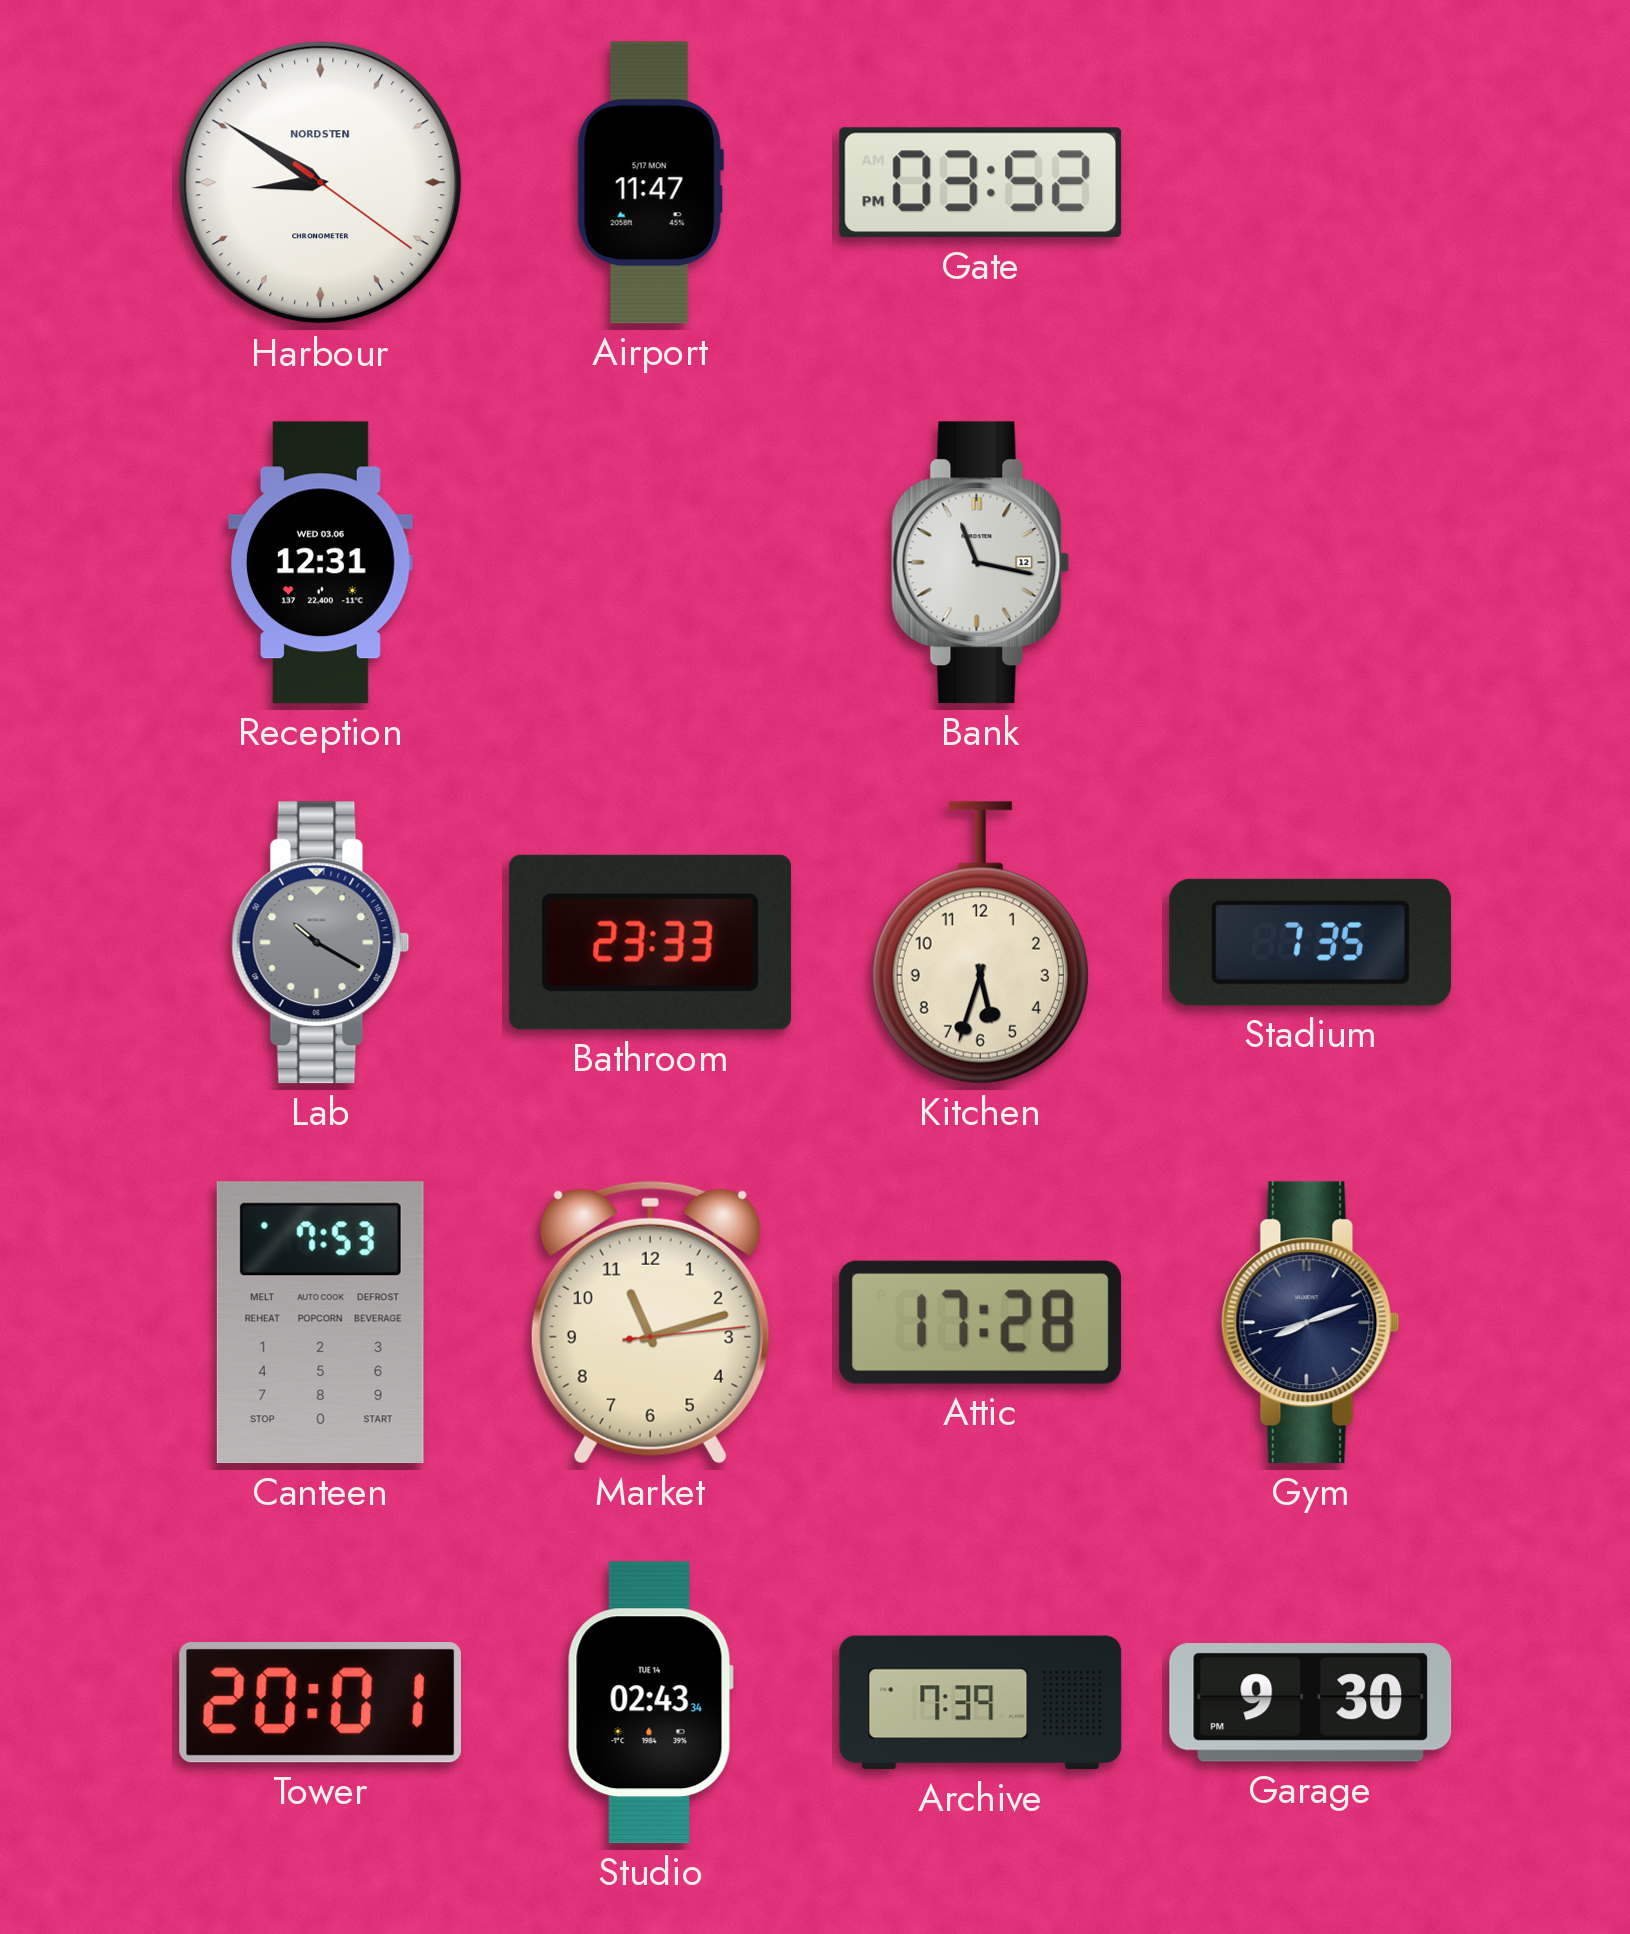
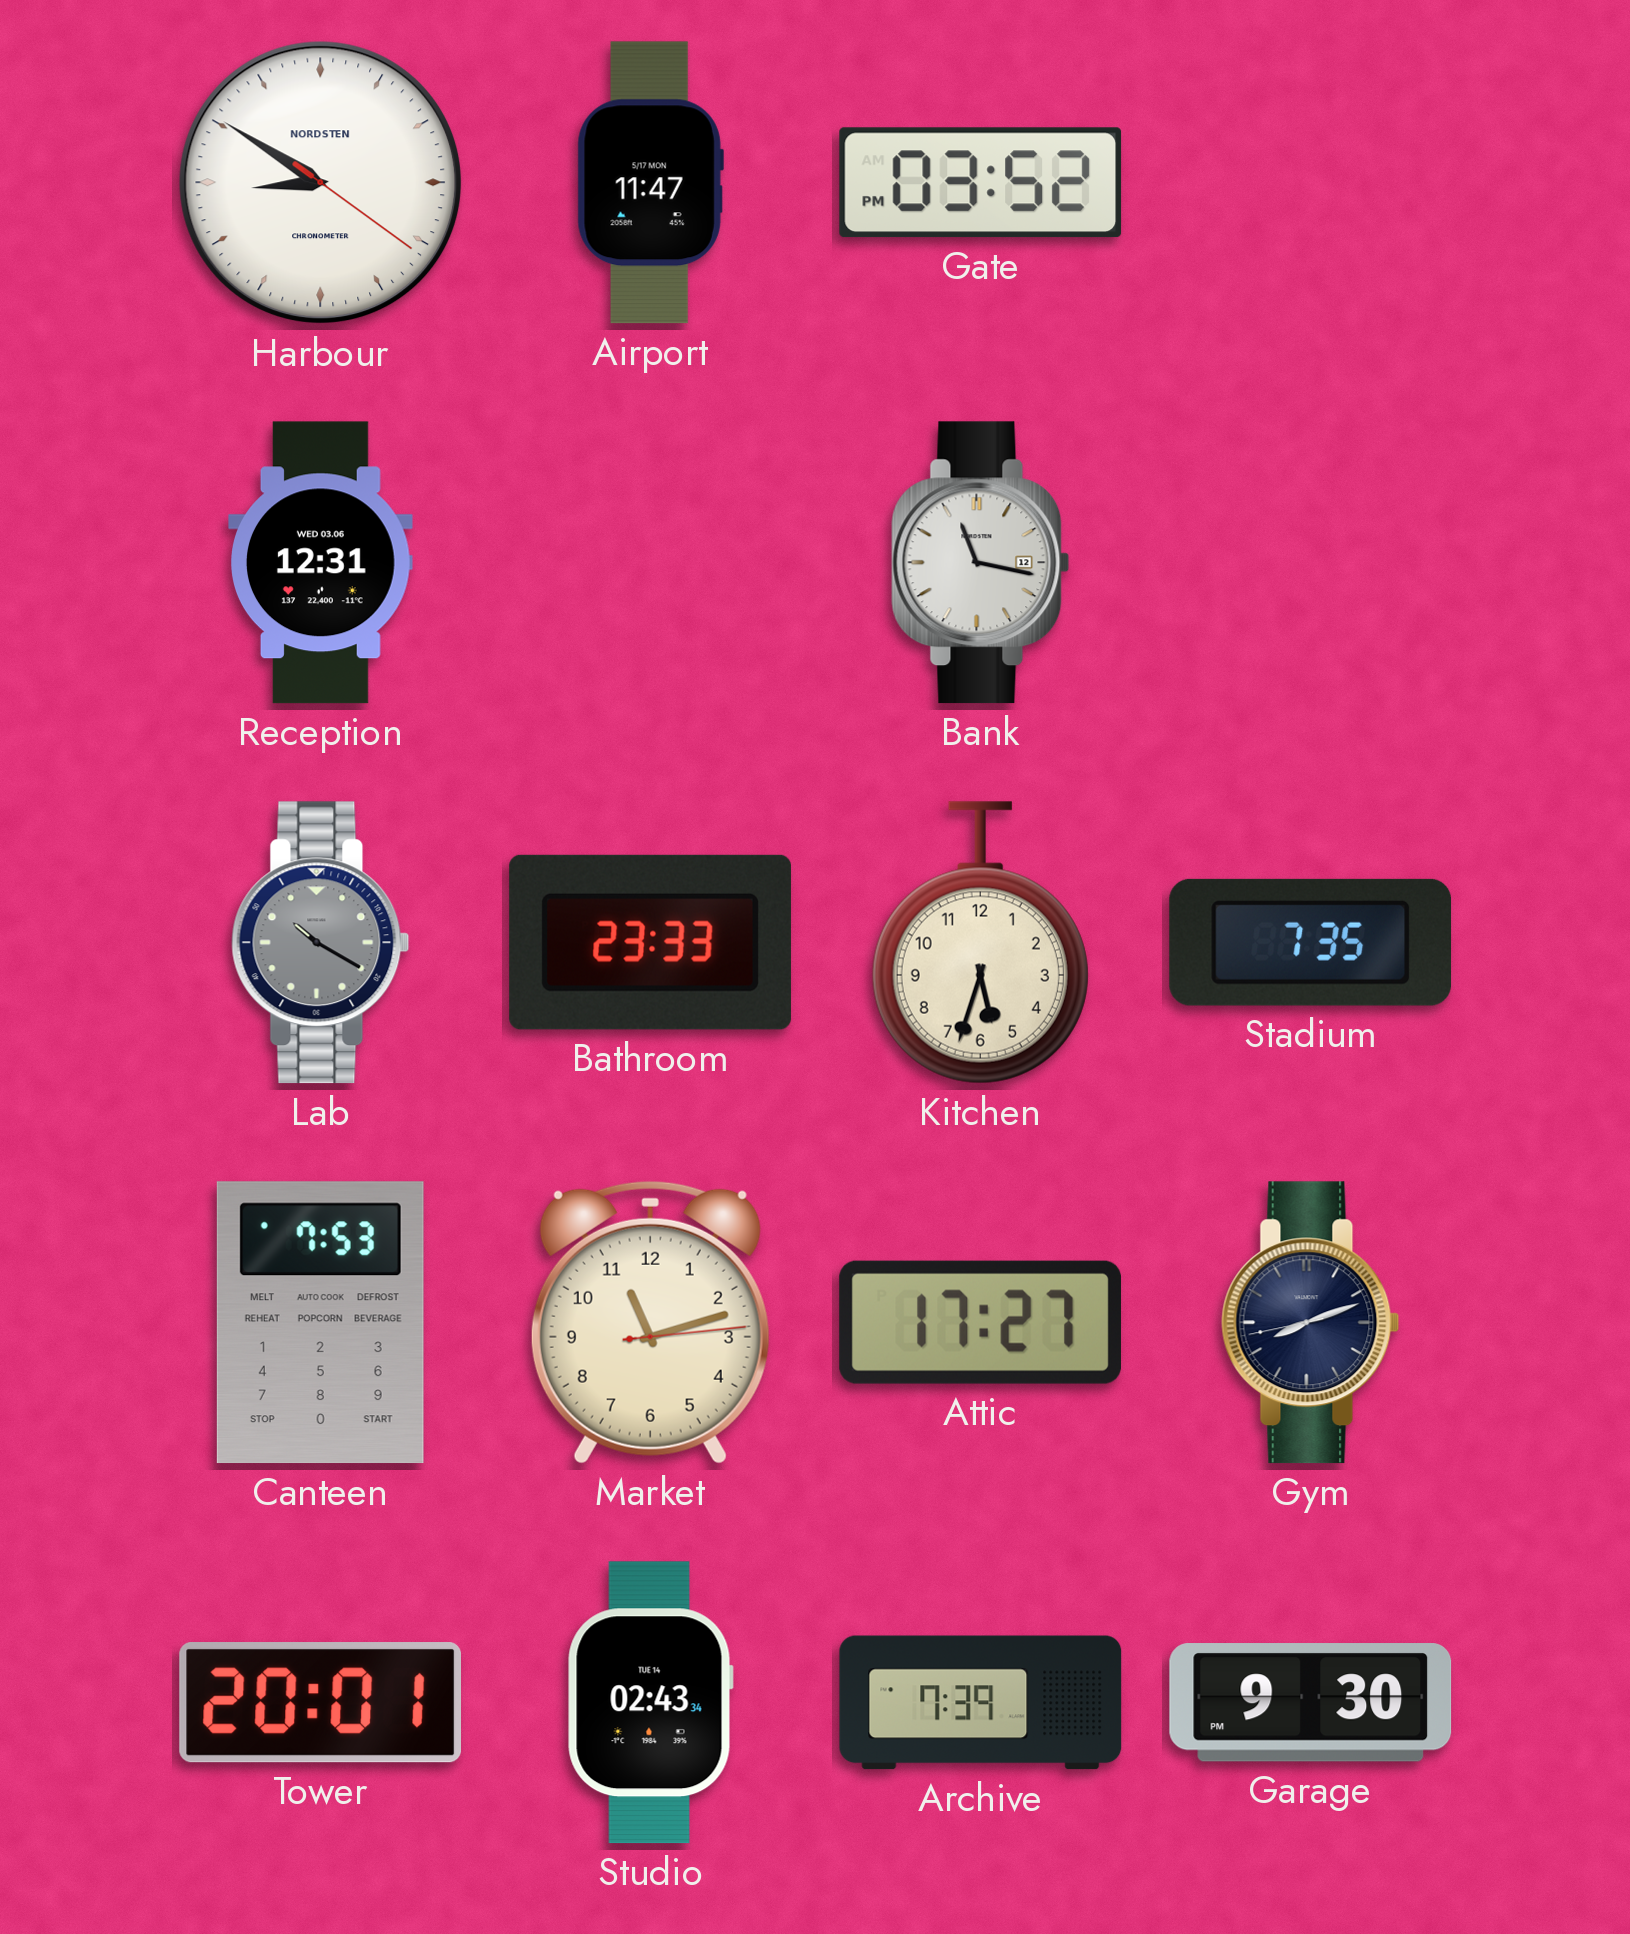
Attic: 17:28 -> 17:27 (980, 1322)
